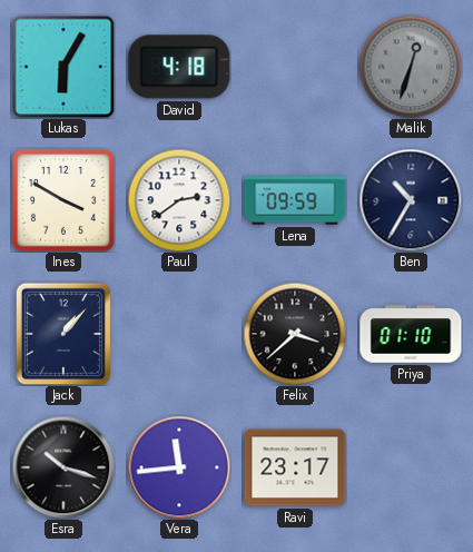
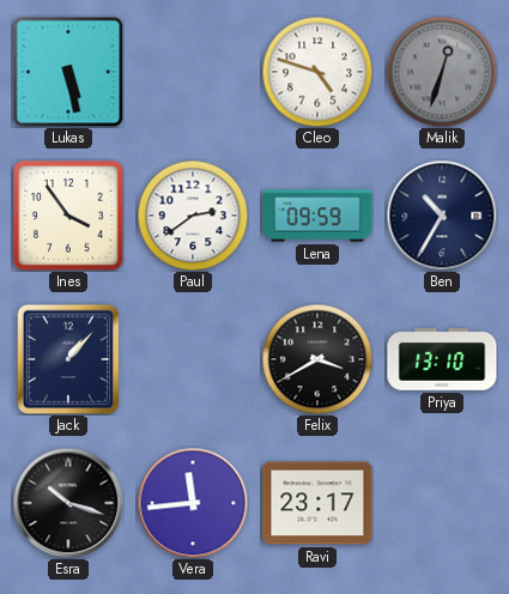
Lukas: 6:05 -> 5:28 (68, 72)
David: 4:18 -> none (179, 67)
Cleo: none -> 4:48 (317, 72)
Ines: 3:50 -> 3:54 (68, 216)
Felix: 3:38 -> 3:40 (317, 359)
Priya: 01:10 -> 13:10 (442, 359)
